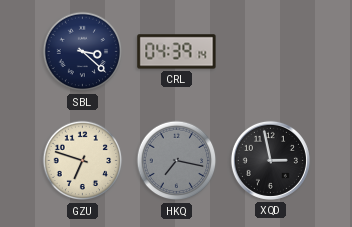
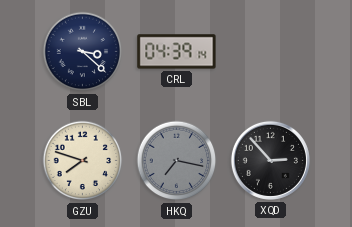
GZU: 6:48 -> 7:48 (83, 161)
XQD: 2:58 -> 2:53 (270, 160)
